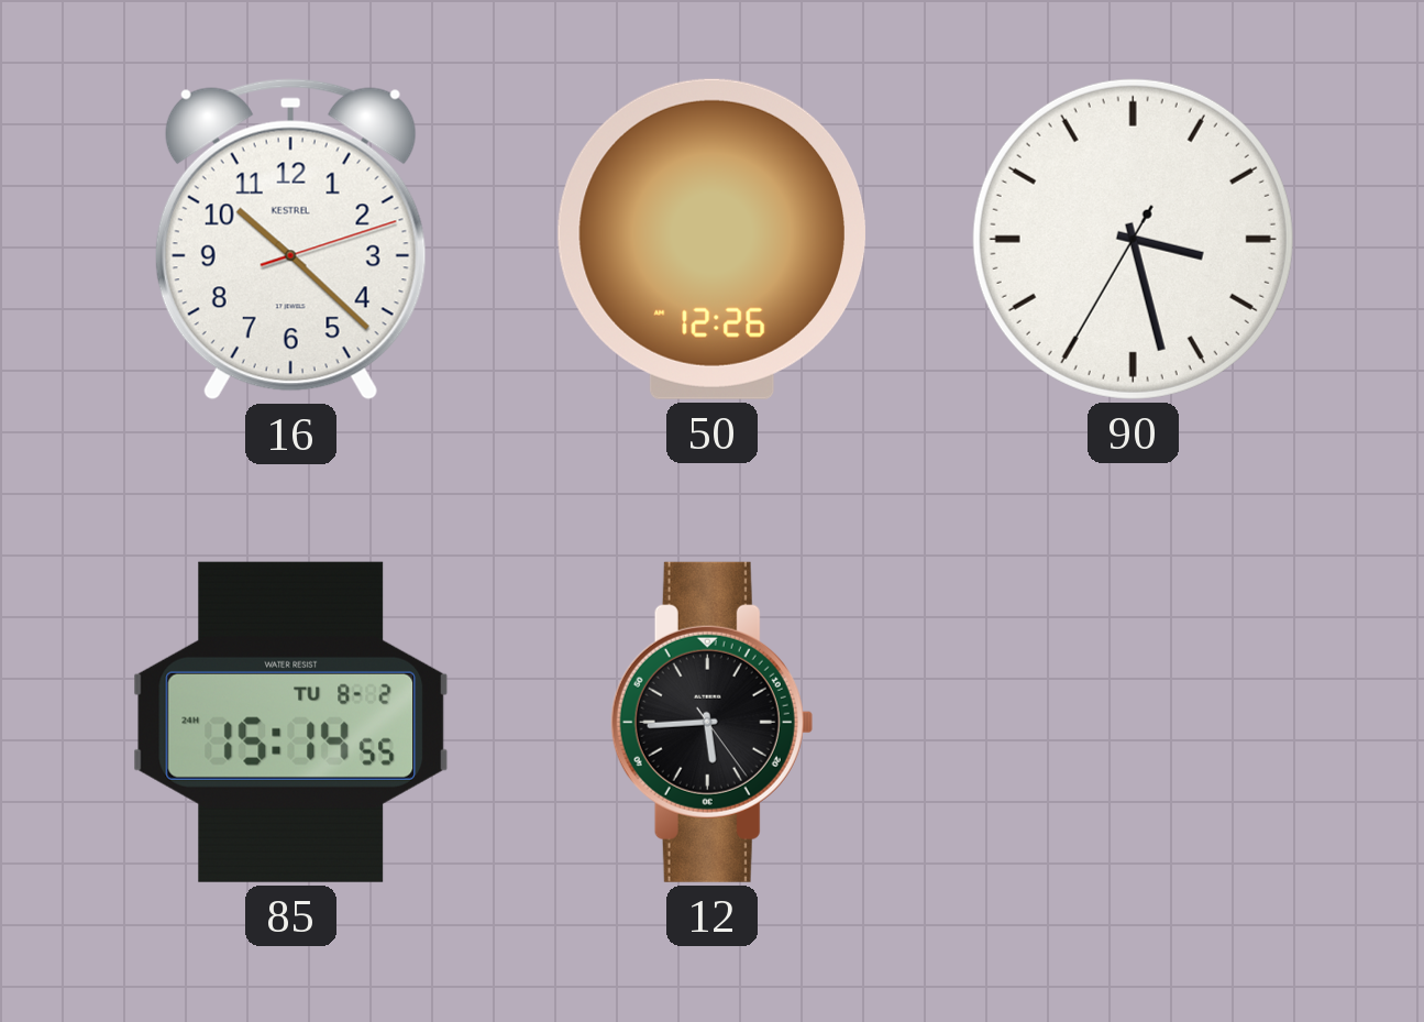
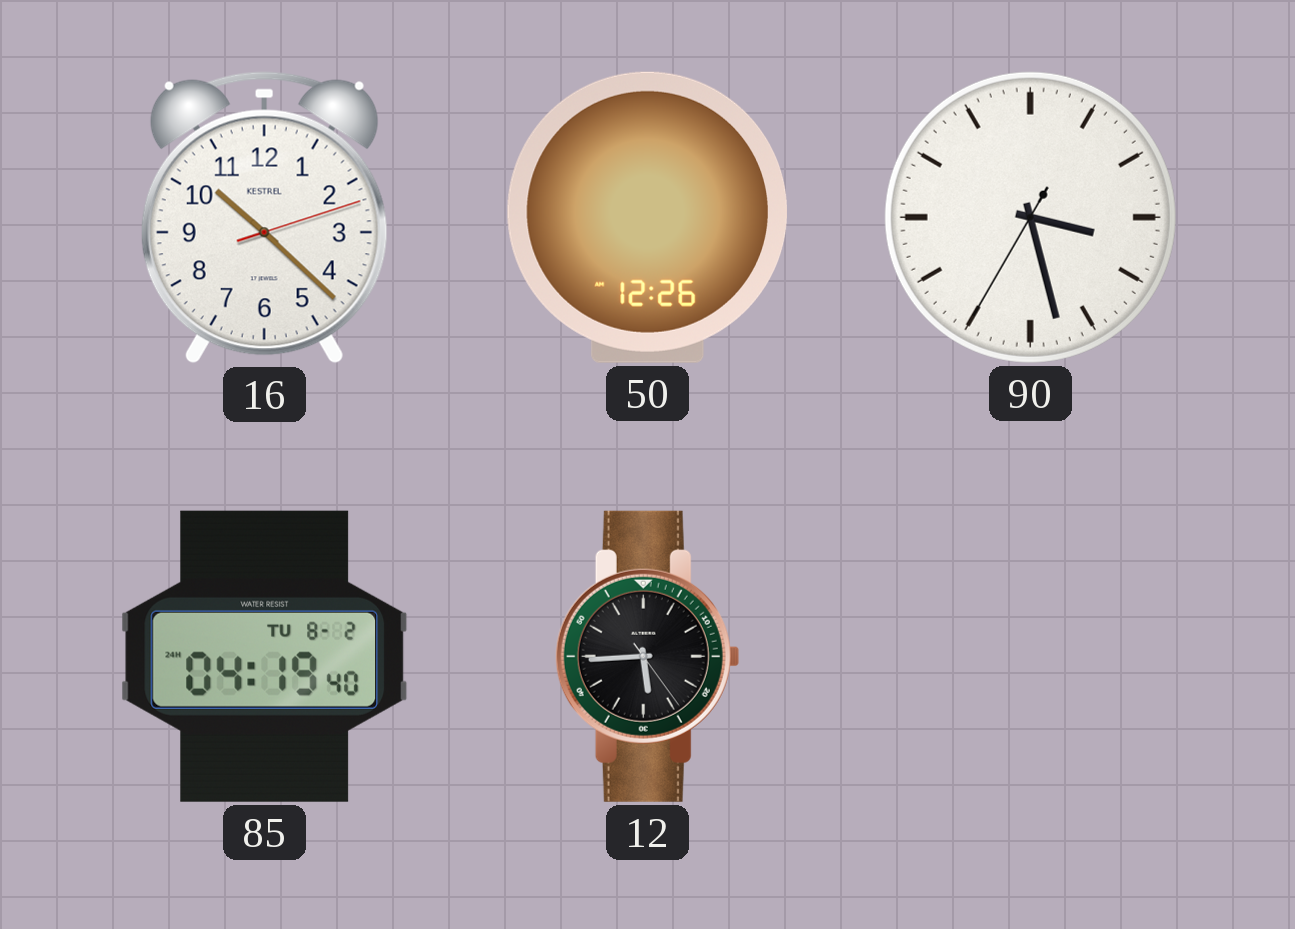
85: 15:14 -> 04:19 (265, 656)
